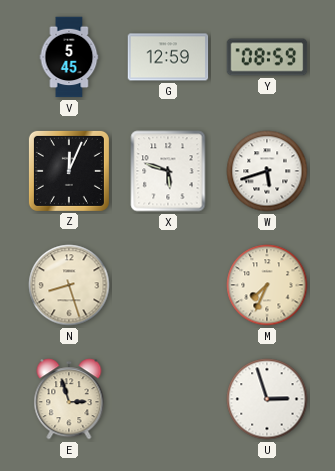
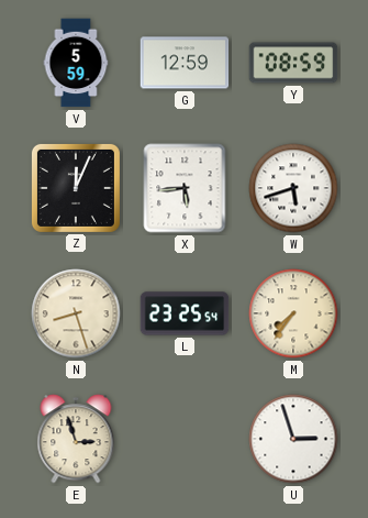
V: 5:45 -> 5:59 (76, 63)
X: 5:48 -> 5:44 (185, 188)
L: none -> 23:25 (185, 313)
M: 7:34 -> 7:36 (293, 313)
